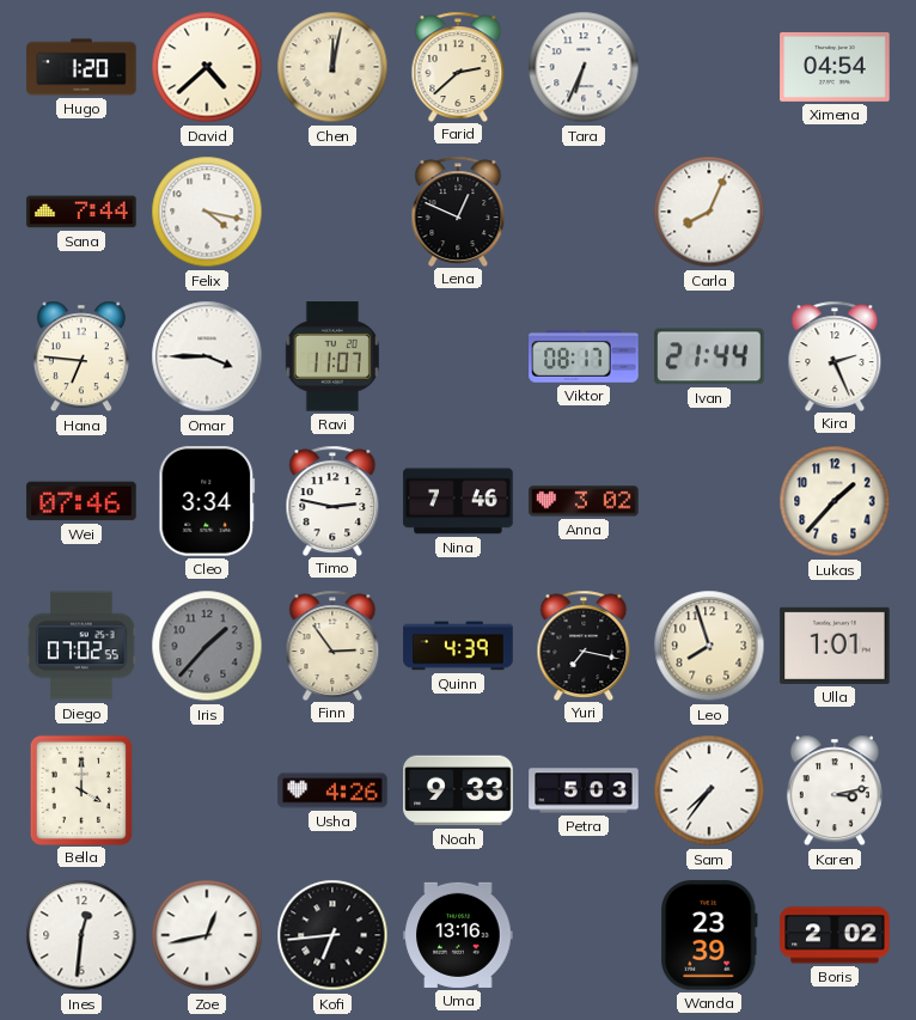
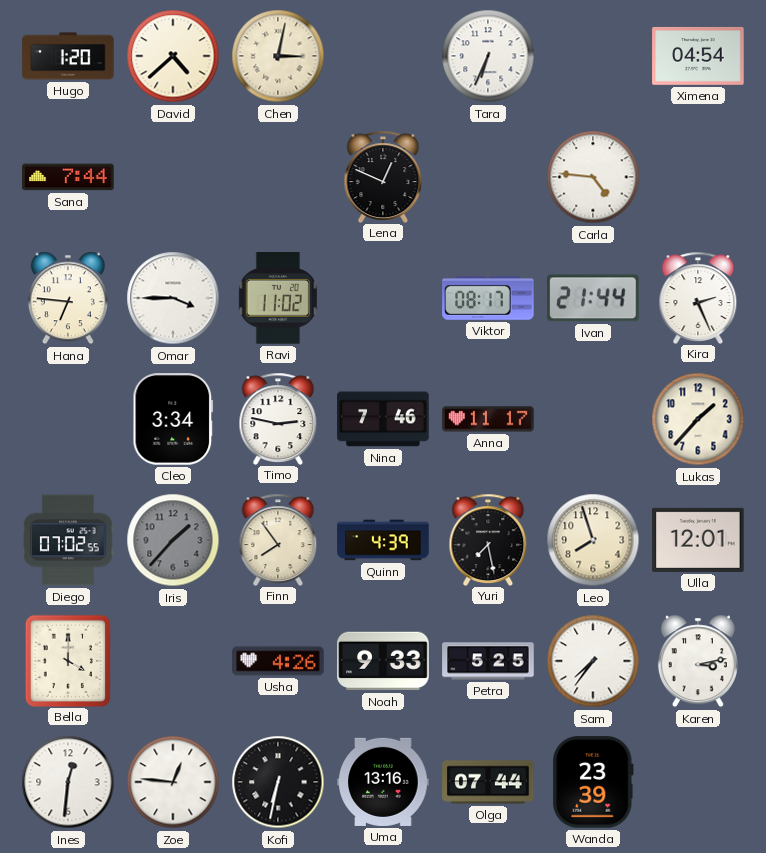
Chen: 12:02 -> 3:02 (278, 56)
Farid: 2:38 -> none (458, 66)
Felix: 4:17 -> none (207, 212)
Carla: 8:04 -> 4:46 (593, 177)
Ravi: 11:07 -> 11:02 (278, 298)
Wei: 07:46 -> none (81, 501)
Anna: 3:02 -> 11:17 (488, 419)
Finn: 2:54 -> 7:54 (278, 539)
Yuri: 7:17 -> 7:28 (488, 539)
Ulla: 1:01 -> 12:01 (698, 540)
Petra: 5:03 -> 5:25 (488, 661)
Zoe: 12:43 -> 12:46 (173, 782)
Kofi: 6:44 -> 6:32 (278, 782)
Olga: none -> 07:44 (488, 782)
Boris: 2:02 -> none (835, 935)
